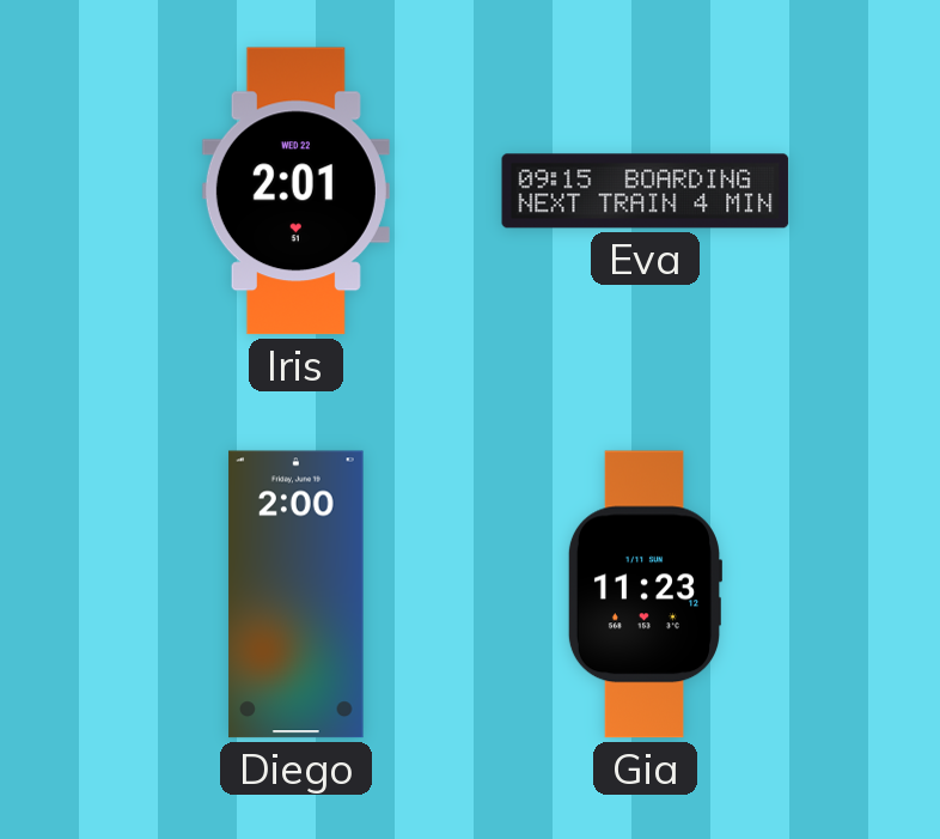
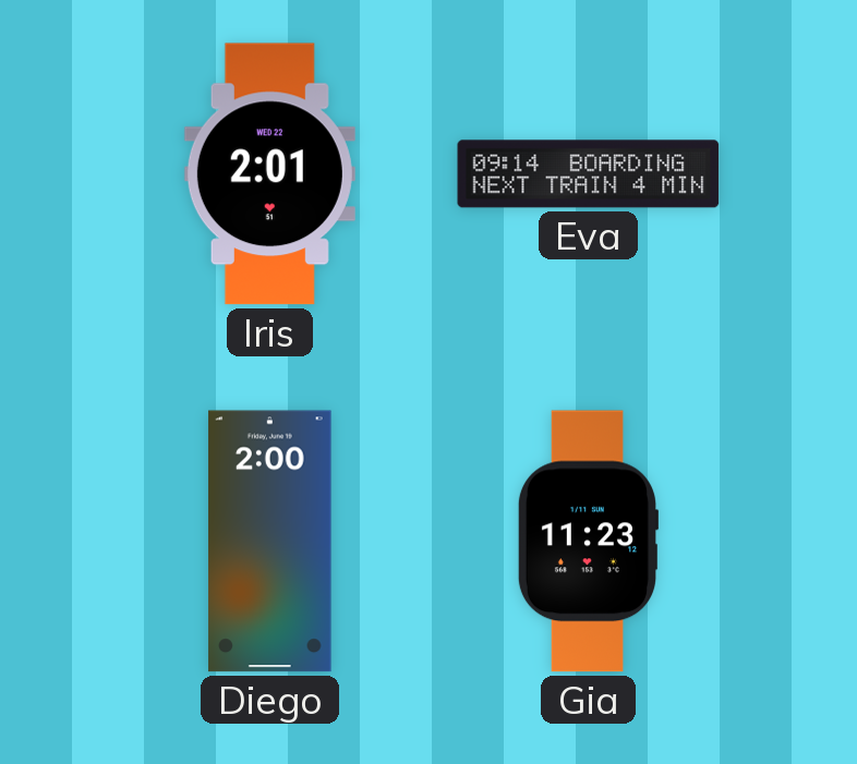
Eva: 09:15 -> 09:14 (589, 174)
